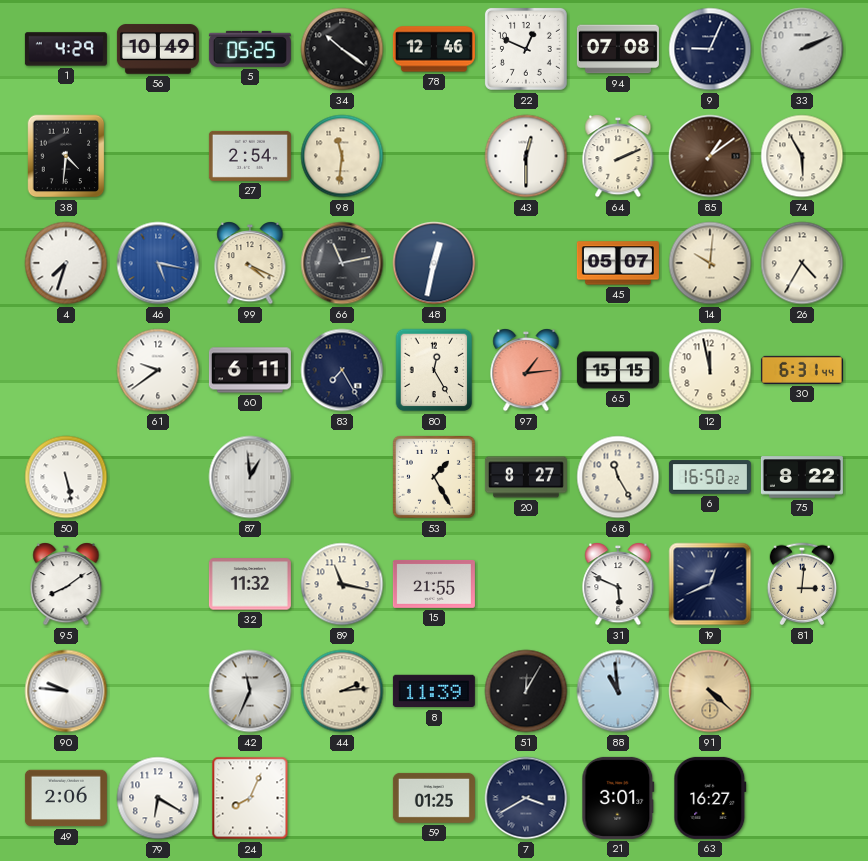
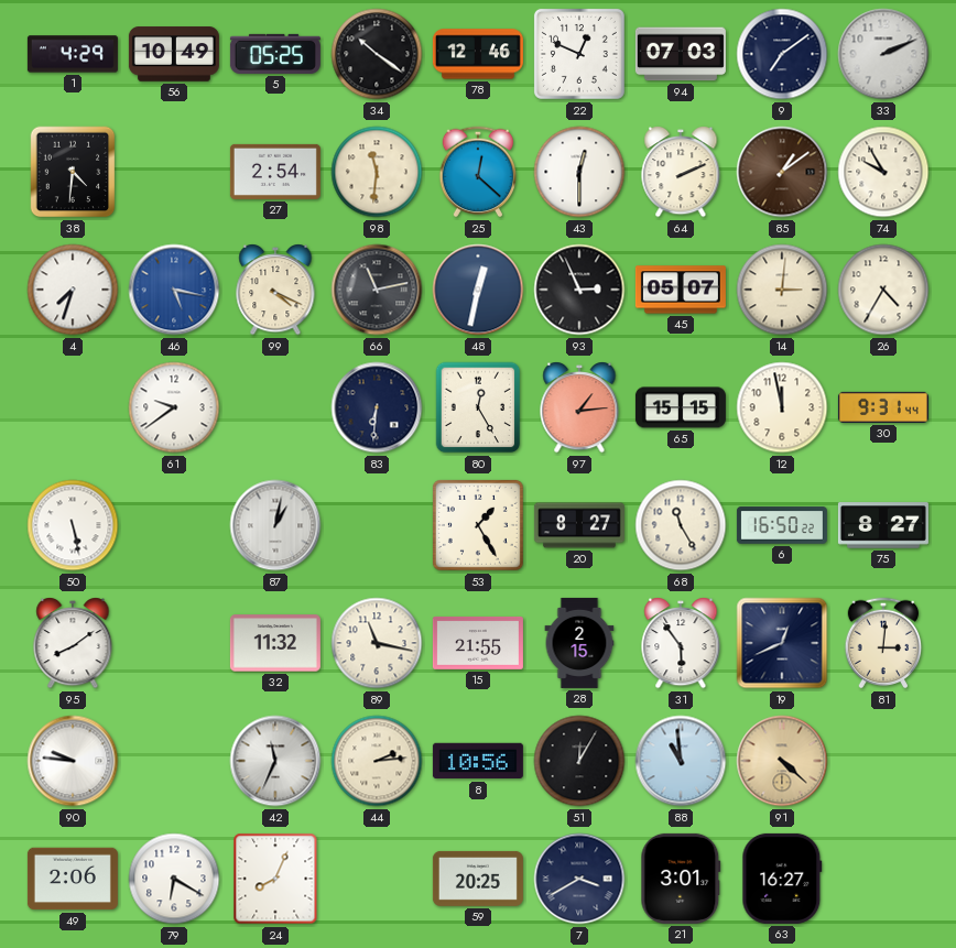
94: 07:08 -> 07:03 (681, 54)
9: 9:04 -> 7:09 (782, 54)
25: none -> 12:22 (478, 172)
74: 5:55 -> 9:55 (883, 172)
93: none -> 2:56 (579, 290)
14: 10:01 -> 3:01 (782, 290)
60: 6:11 -> none (250, 370)
83: 7:25 -> 6:31 (377, 407)
30: 6:31 -> 9:31 (883, 407)
87: 12:59 -> 1:02 (275, 525)
75: 8:22 -> 8:27 (883, 525)
28: none -> 2:15 (579, 643)
31: 5:49 -> 5:54 (681, 643)
8: 11:39 -> 10:56 (478, 761)
59: 01:25 -> 20:25 (478, 879)
